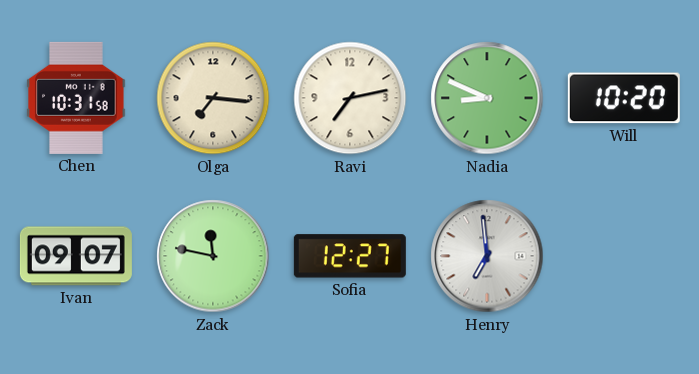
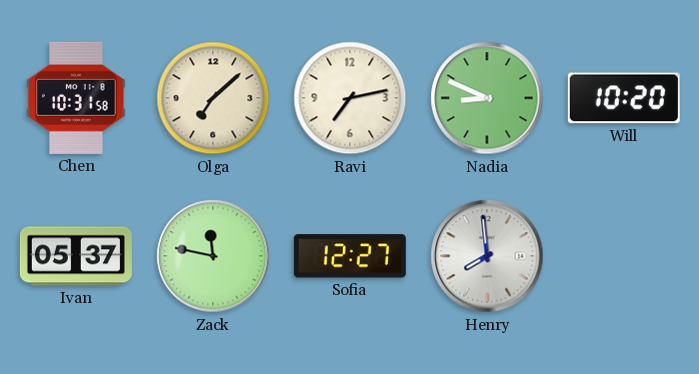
Olga: 7:16 -> 7:08 (213, 98)
Ivan: 09:07 -> 05:37 (76, 256)
Henry: 6:59 -> 7:59 (487, 256)
